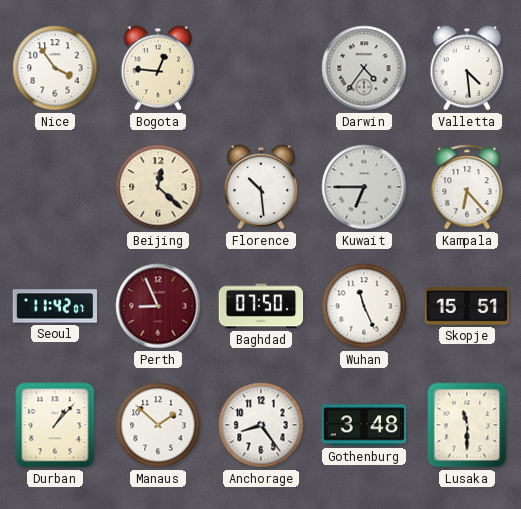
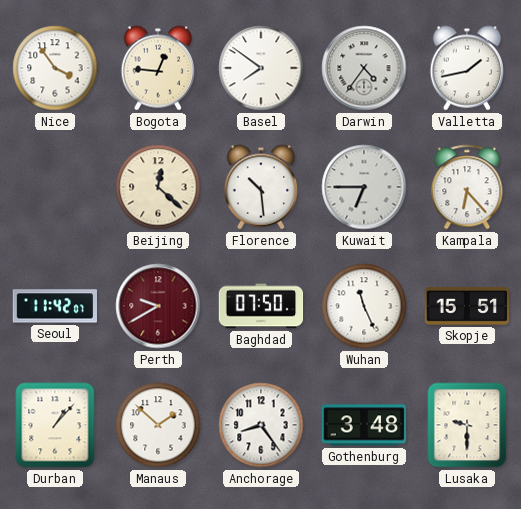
Basel: none -> 7:51 (261, 68)
Valletta: 4:29 -> 1:43 (466, 68)
Perth: 8:56 -> 9:40 (158, 306)
Lusaka: 11:30 -> 9:30 (467, 425)
